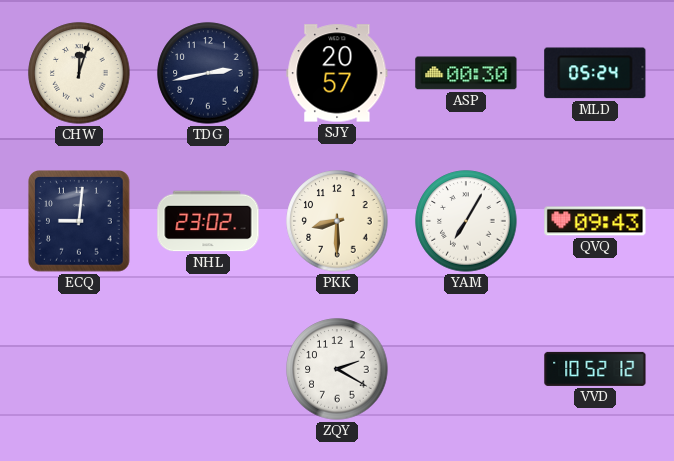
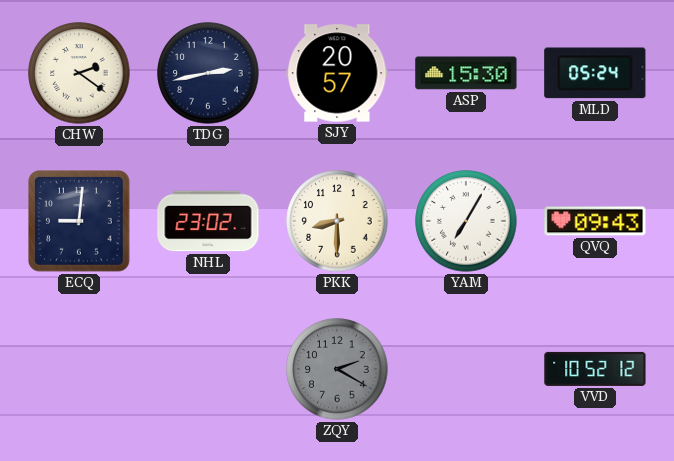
CHW: 12:03 -> 2:21 (79, 73)
ASP: 00:30 -> 15:30 (466, 73)
ZQY dial: white -> grey (337, 369)
